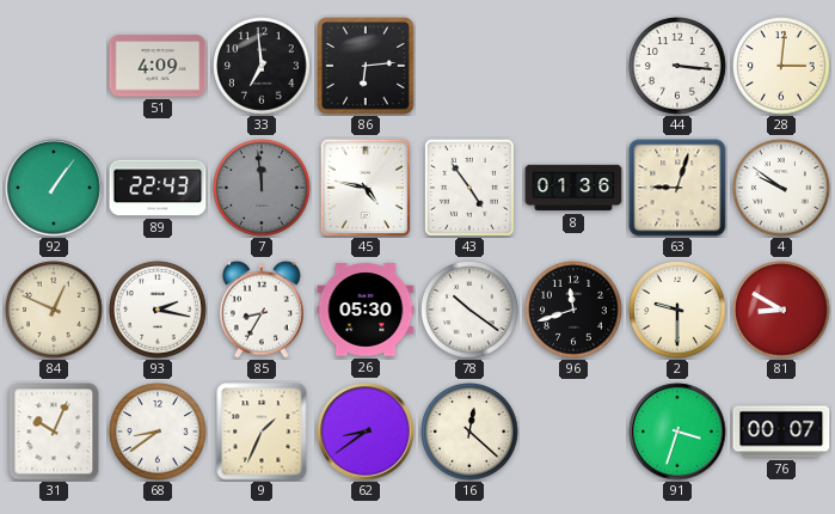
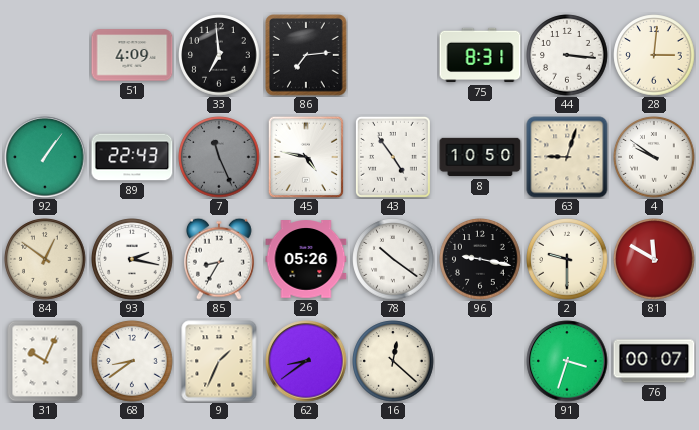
86: 6:14 -> 7:14 (306, 55)
75: none -> 8:31 (480, 55)
7: 11:59 -> 11:26 (219, 157)
8: 01:36 -> 10:50 (480, 157)
84: 12:49 -> 12:51 (45, 259)
26: 05:30 -> 05:26 (306, 259)
96: 11:42 -> 9:17 (480, 259)
81: 8:50 -> 11:50 (654, 259)
